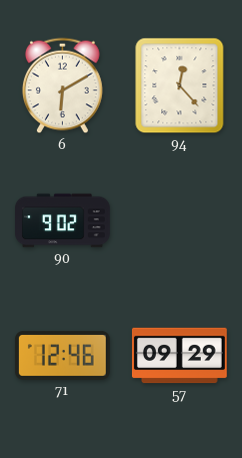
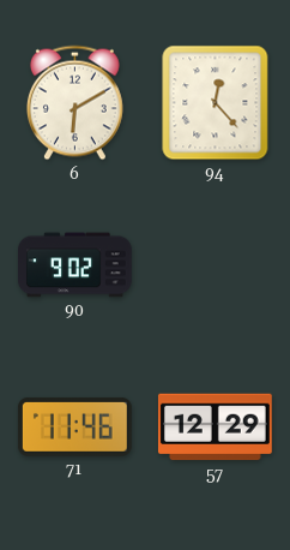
71: 12:46 -> 11:46 (74, 426)
57: 09:29 -> 12:29 (215, 428)
